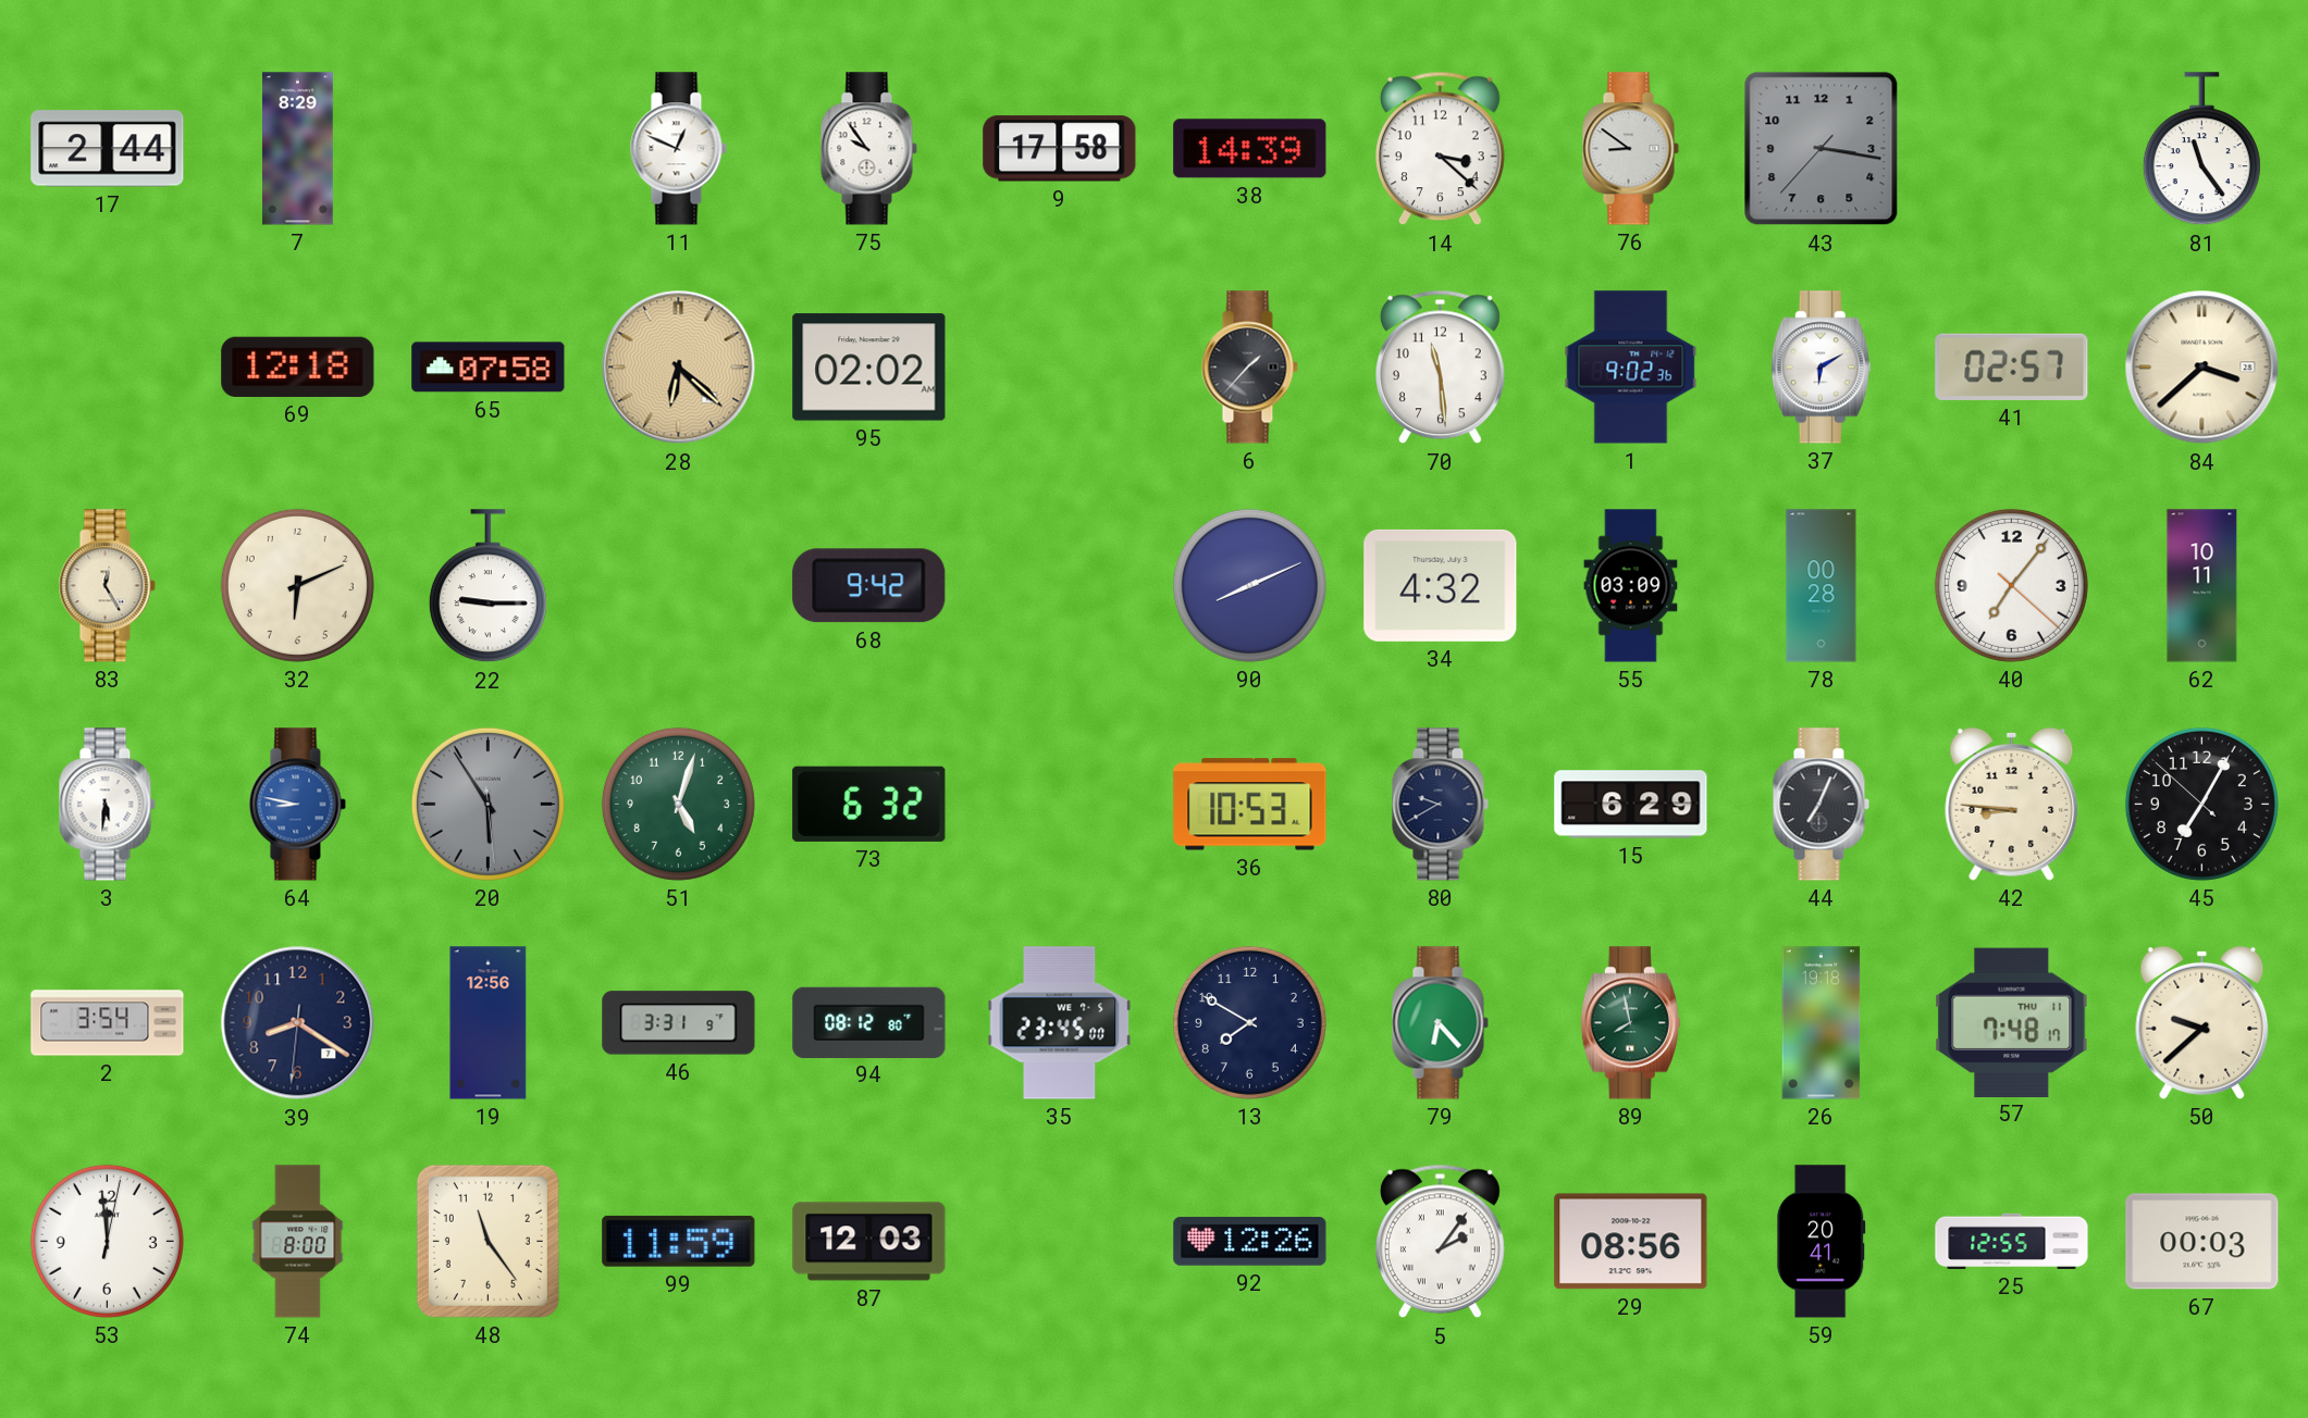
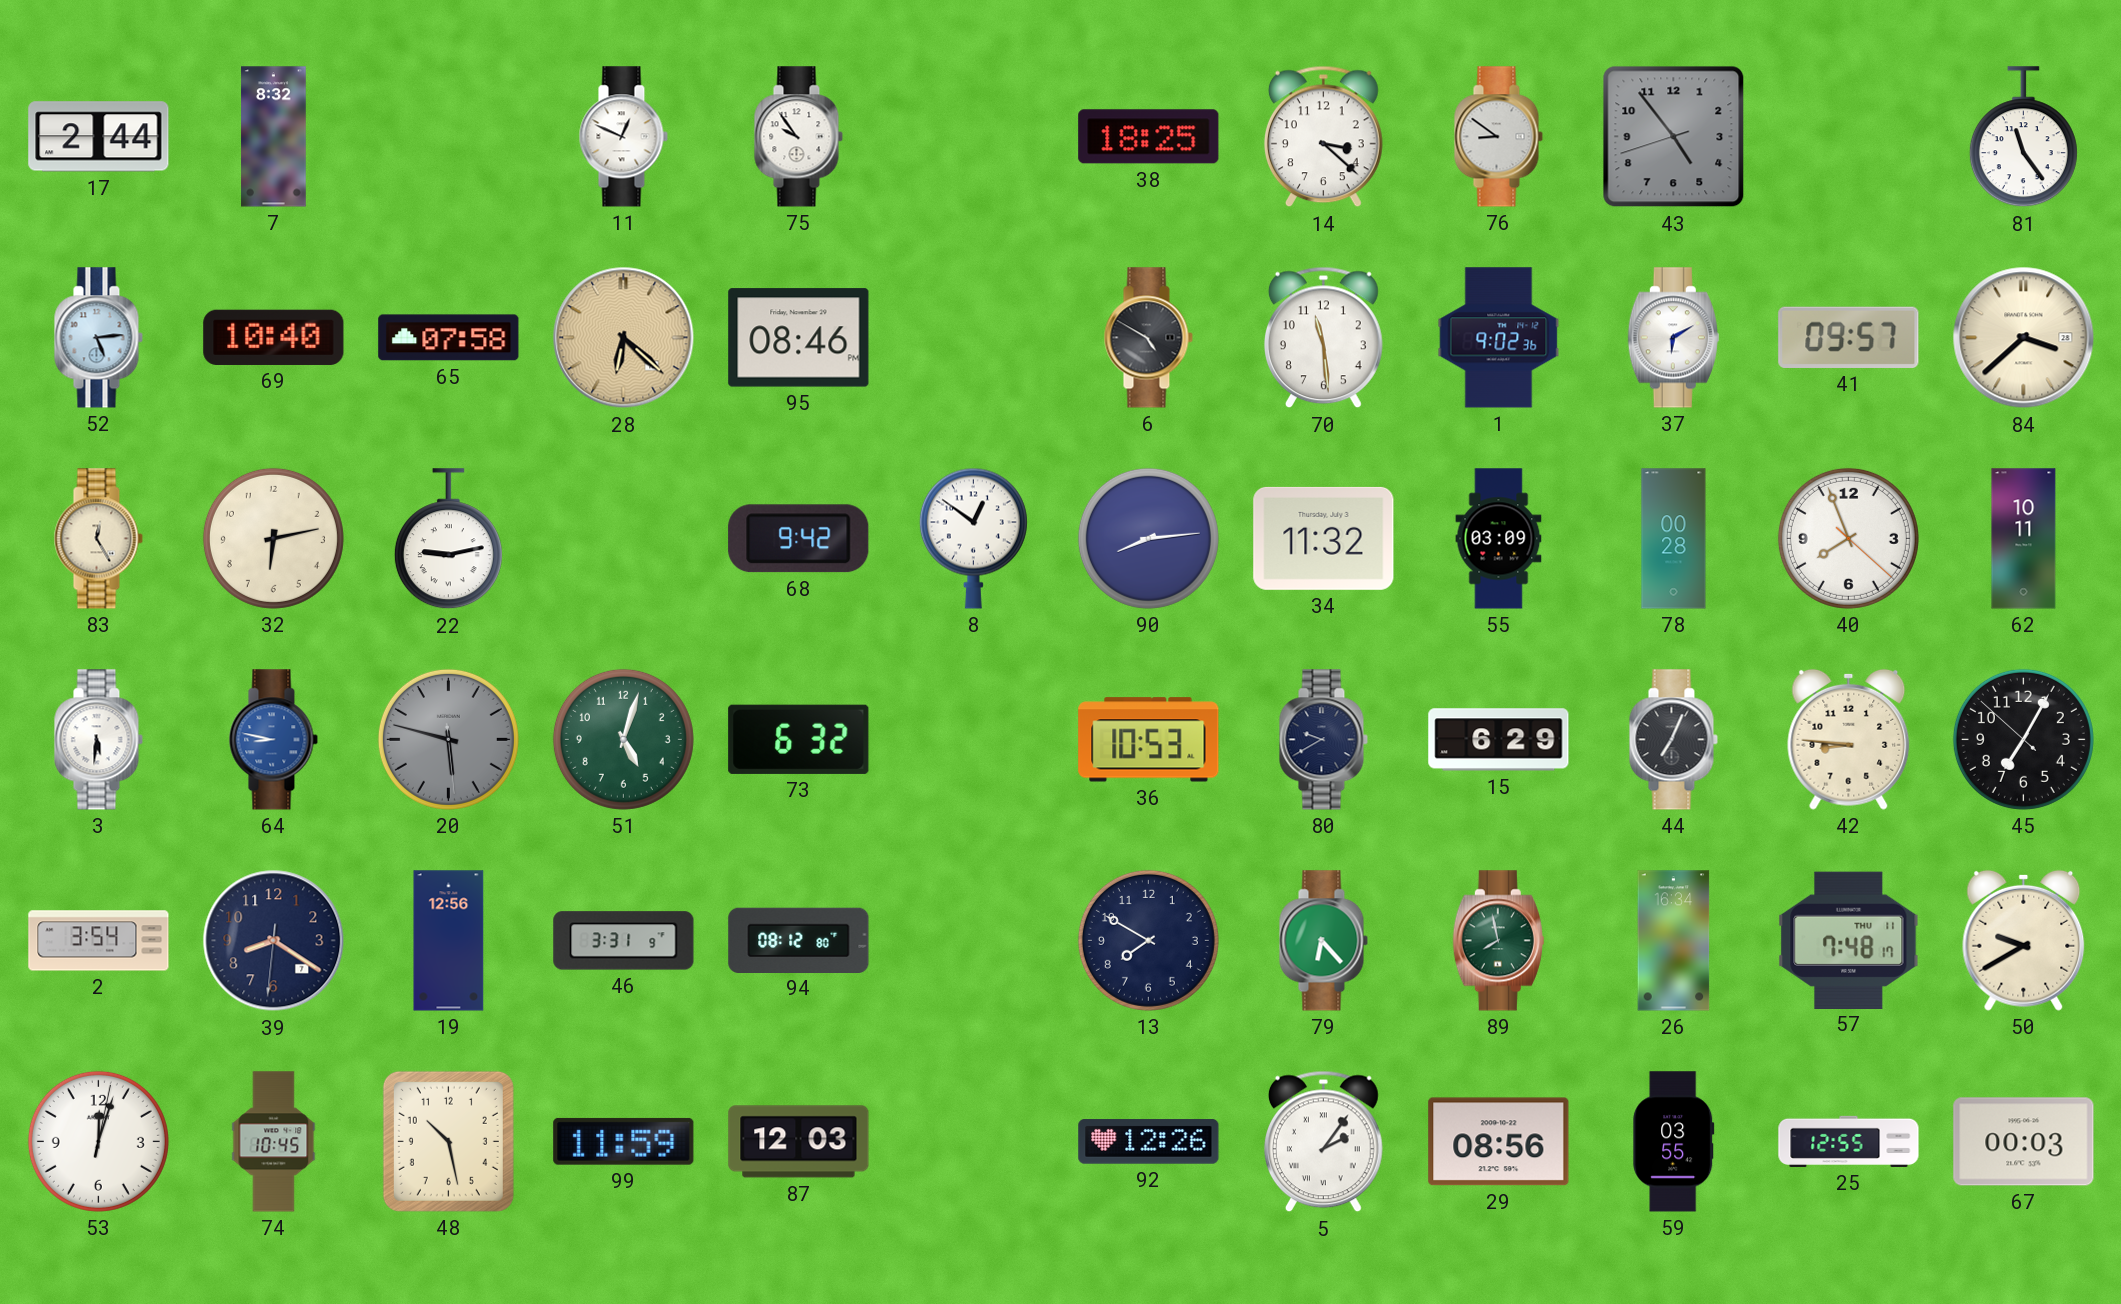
7: 8:29 -> 8:32 (274, 137)
9: 17:58 -> none (1060, 149)
38: 14:39 -> 18:25 (1149, 137)
43: 3:16 -> 4:53 (1674, 137)
52: none -> 5:14 (98, 338)
69: 12:18 -> 10:40 (274, 337)
95: 02:02 -> 08:46 (799, 338)
6: 1:37 -> 4:50 (1148, 338)
41: 02:57 -> 09:57 (1849, 337)
32: 6:11 -> 6:13 (273, 538)
22: 9:15 -> 9:13 (448, 539)
8: none -> 12:51 (973, 538)
90: 8:11 -> 8:14 (1148, 538)
34: 4:32 -> 11:32 (1324, 538)
40: 7:06 -> 7:56 (1848, 538)
20: 5:54 -> 5:47 (448, 739)
35: 23:45 -> none (1060, 1023)
26: 19:18 -> 16:34 (1674, 941)
50: 9:38 -> 9:40 (2024, 940)
53: 11:59 -> 12:03 (98, 1141)
74: 8:00 -> 10:45 (274, 1142)
48: 11:24 -> 10:28 (448, 1141)
59: 20:41 -> 03:55 (1674, 1142)
